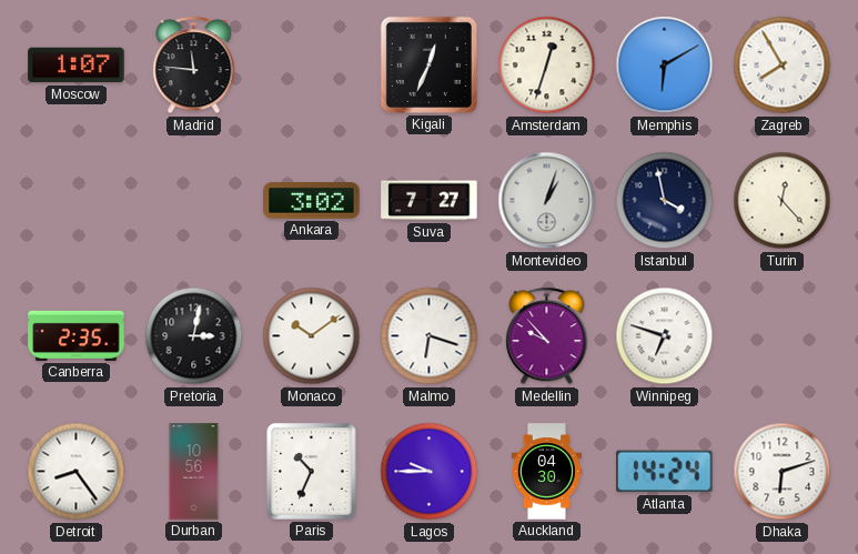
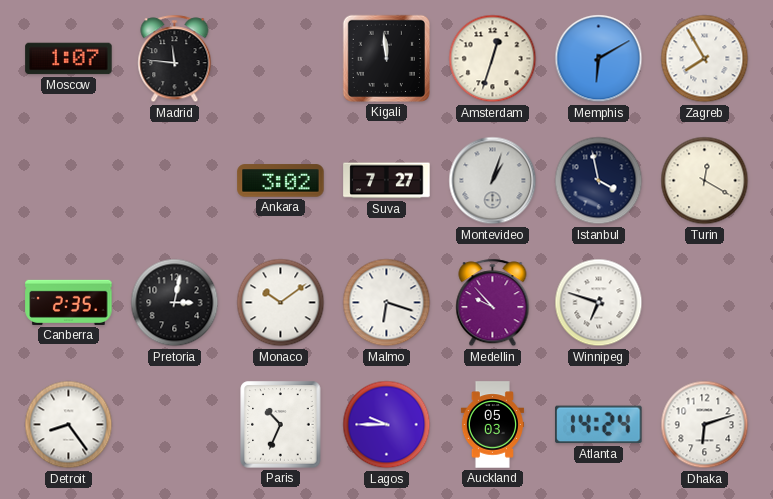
Kigali: 12:34 -> 11:59 (386, 58)
Turin: 12:23 -> 12:20 (705, 181)
Durban: 10:56 -> none (194, 472)
Auckland: 04:30 -> 05:03 (492, 425)
